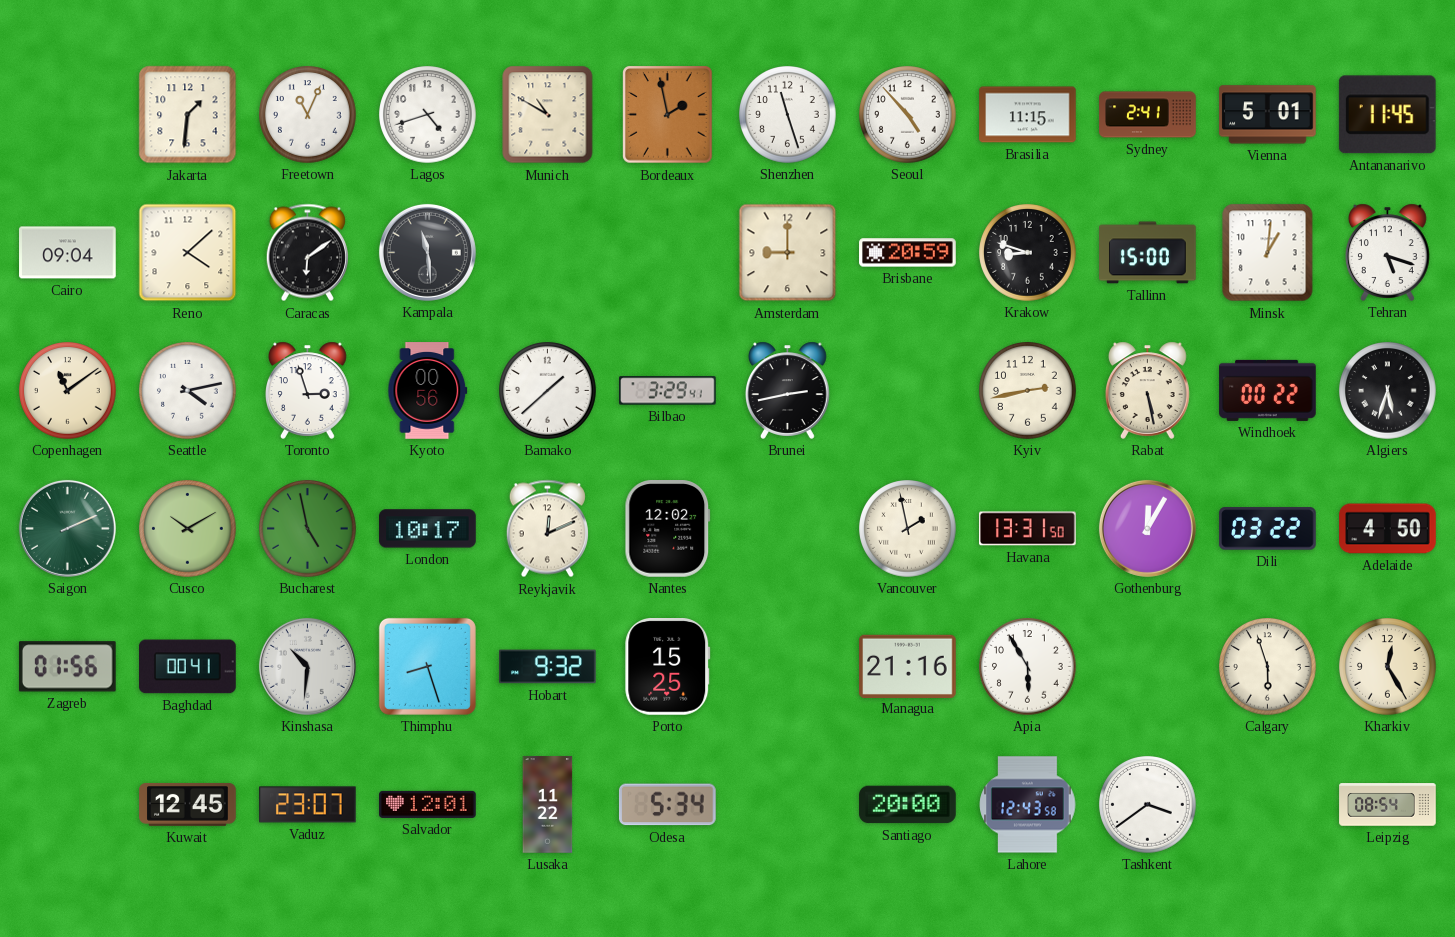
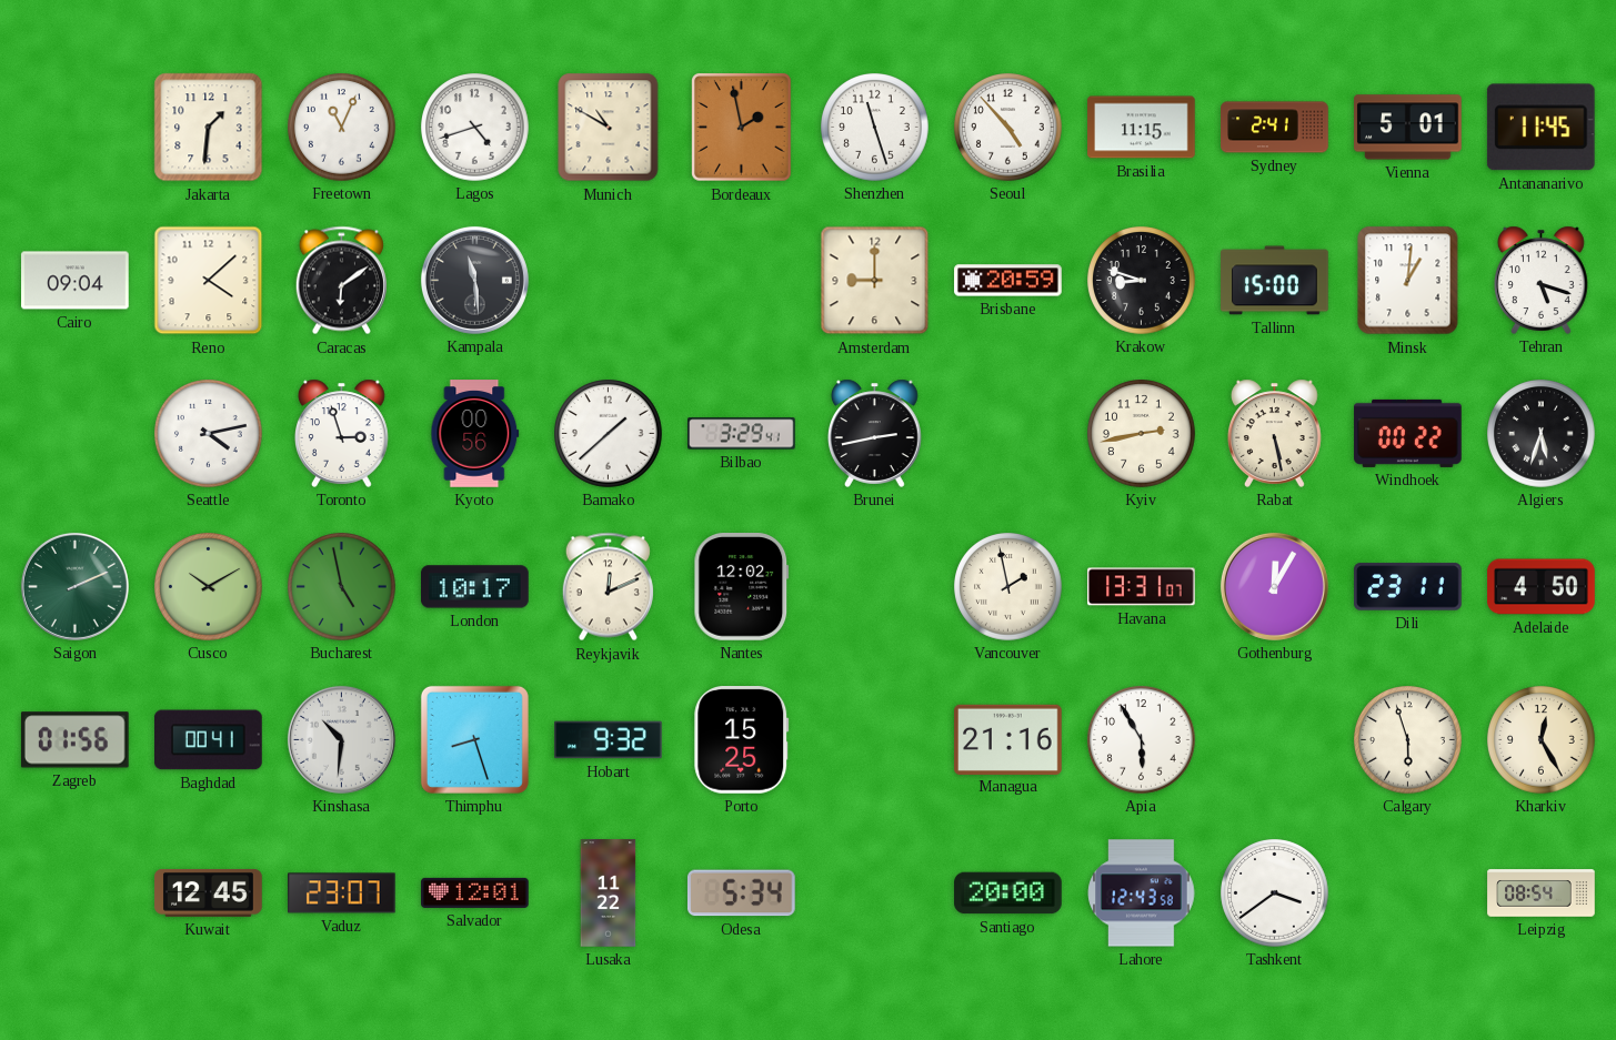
Copenhagen: 11:09 -> none (68, 391)
Havana: 13:31:50 -> 13:31:07 (1142, 587)
Dili: 03:22 -> 23:11 (1408, 587)
